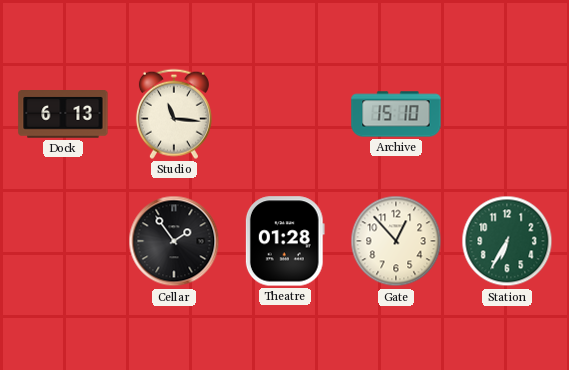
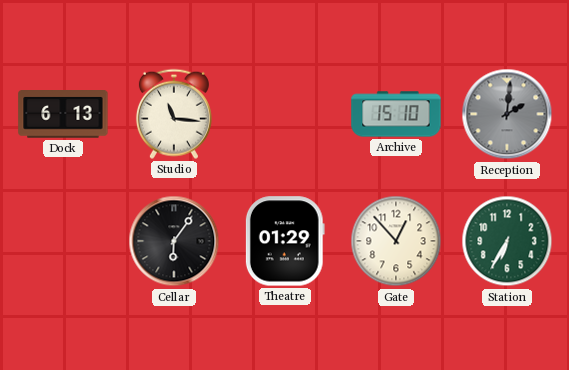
Reception: none -> 2:01 (507, 114)
Cellar: 1:54 -> 6:06 (174, 241)
Theatre: 01:28 -> 01:29 (285, 241)
